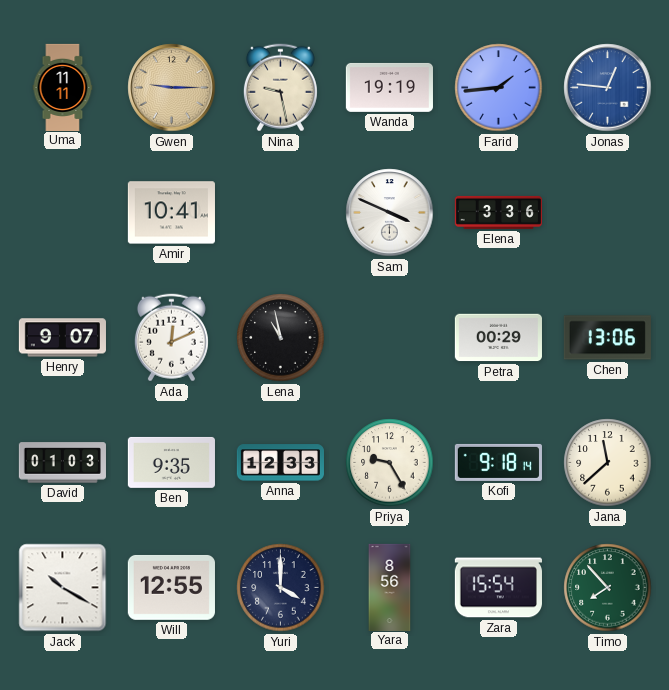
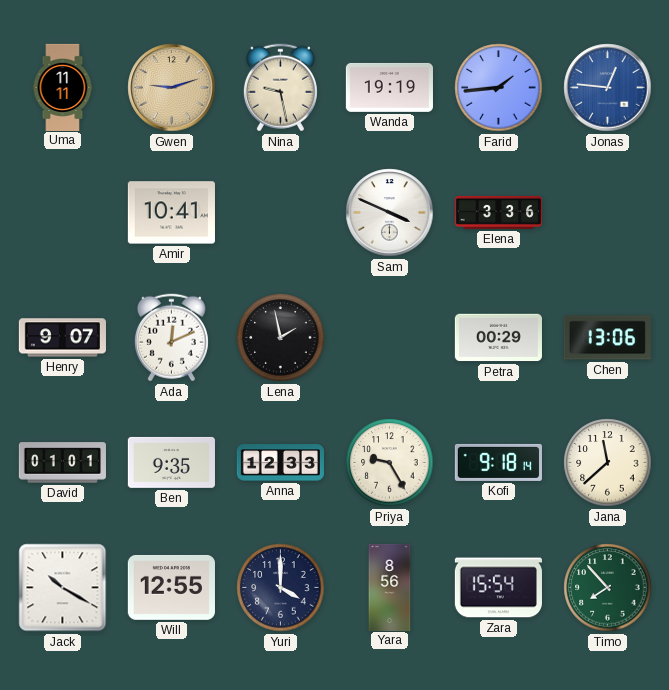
Gwen: 9:15 -> 9:12 (172, 88)
Lena: 10:58 -> 1:58 (281, 338)
David: 01:03 -> 01:01 (62, 463)
